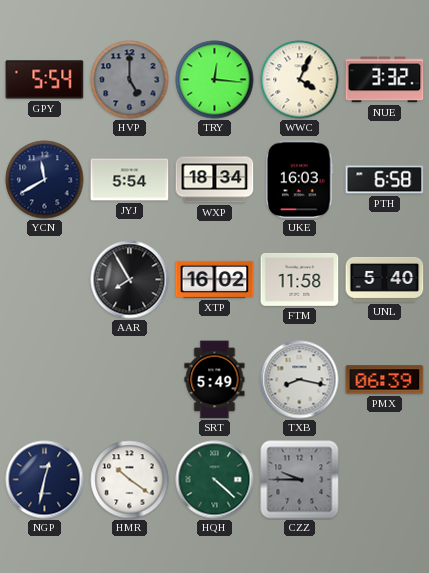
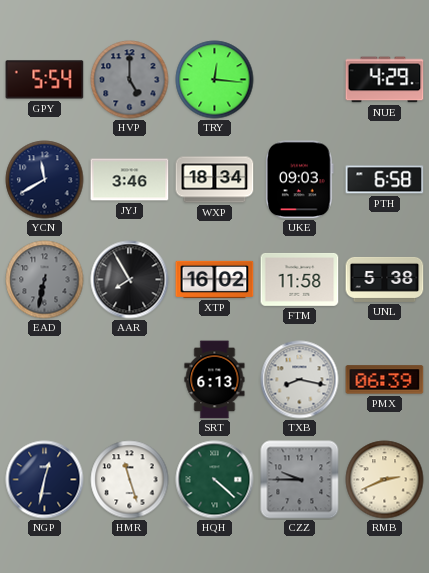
WWC: 4:04 -> none (300, 80)
NUE: 3:32 -> 4:29 (385, 80)
JYJ: 5:54 -> 3:46 (130, 180)
UKE: 16:03 -> 09:03 (300, 180)
EAD: none -> 6:32 (45, 280)
UNL: 5:40 -> 5:38 (385, 279)
SRT: 5:49 -> 6:13 (215, 380)
HMR: 10:21 -> 11:27 (130, 480)
RMB: none -> 2:41 (385, 480)
